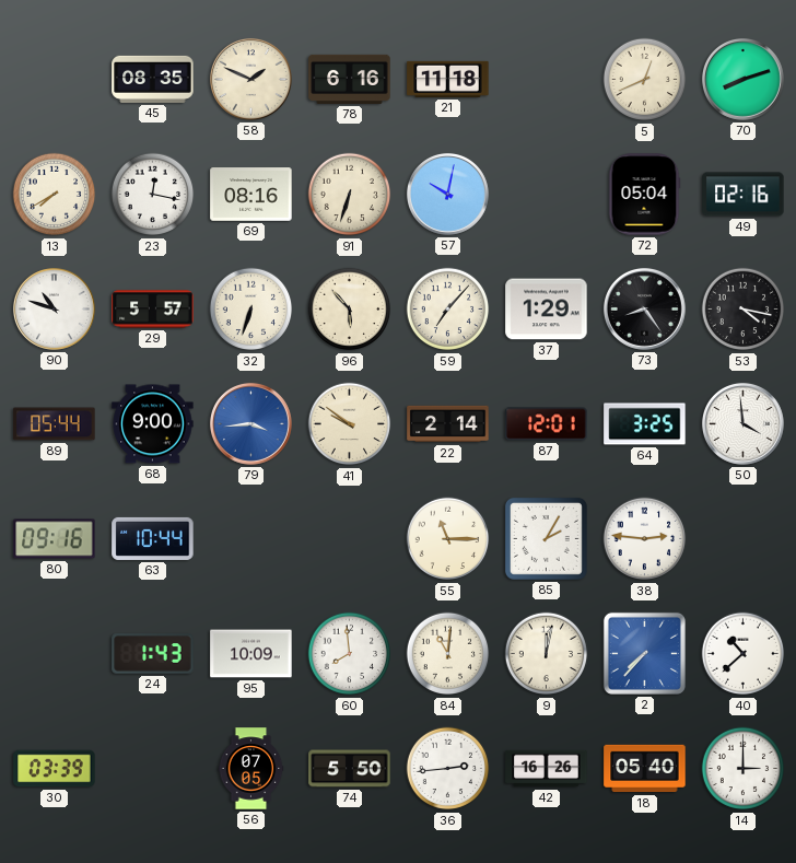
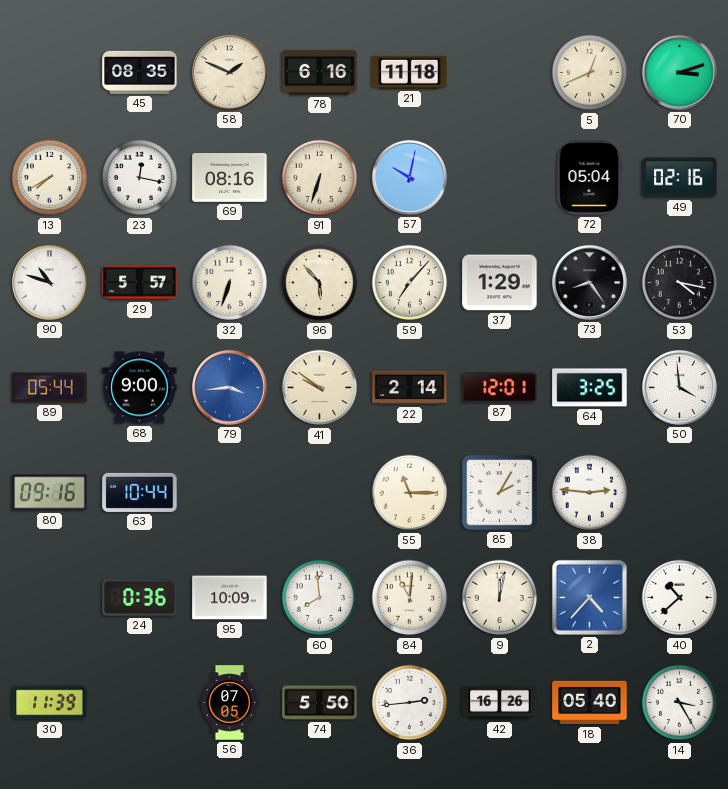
70: 8:12 -> 3:12 (679, 72)
24: 1:43 -> 0:36 (140, 598)
2: 7:37 -> 4:37 (589, 597)
30: 03:39 -> 11:39 (50, 703)
14: 3:00 -> 3:25 (680, 703)
